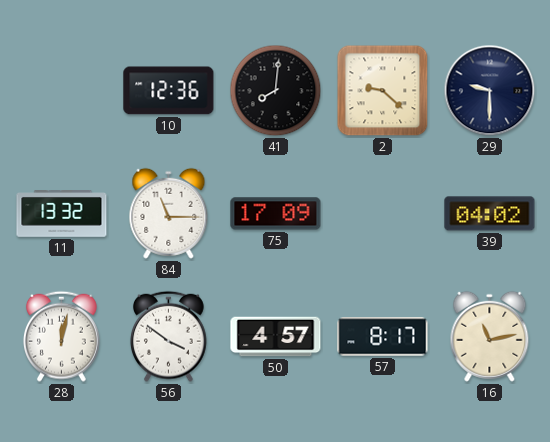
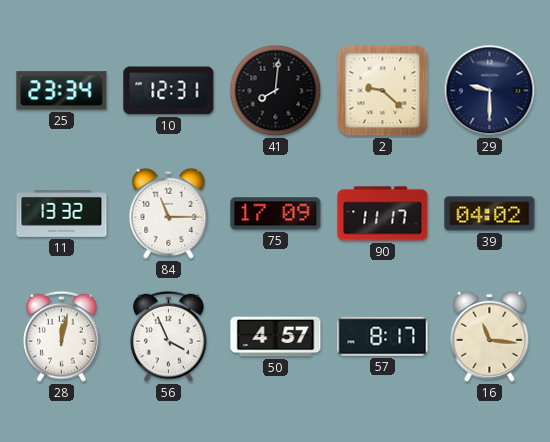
25: none -> 23:34 (62, 91)
10: 12:36 -> 12:31 (169, 91)
90: none -> 11:17 (383, 214)
56: 3:51 -> 3:56 (168, 336)
16: 11:13 -> 11:16 (490, 336)
